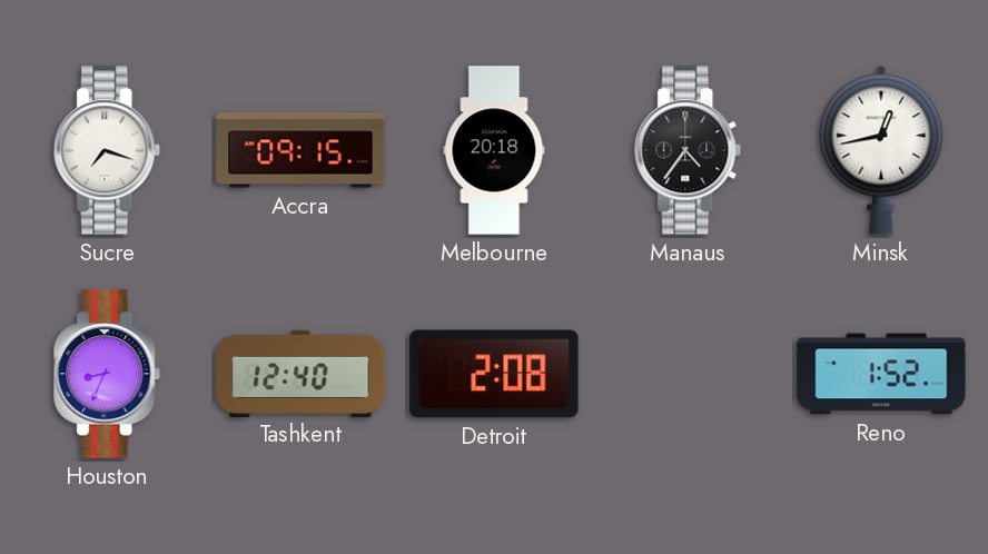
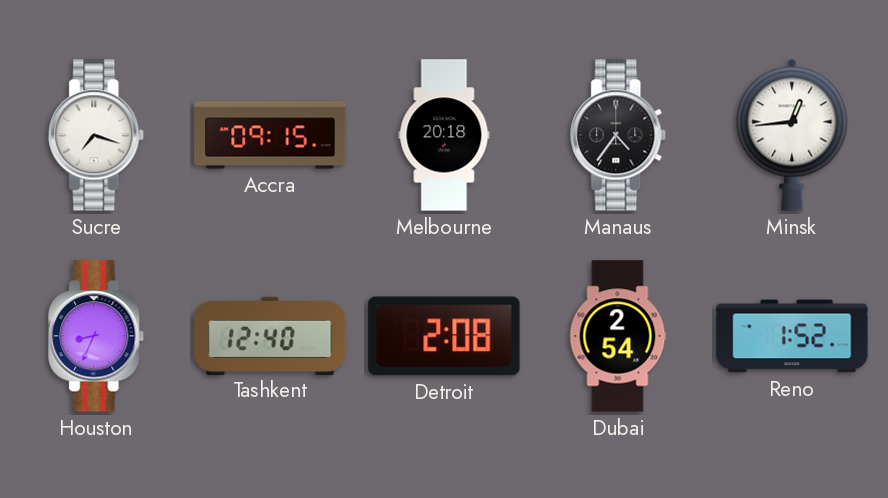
Minsk: 12:43 -> 12:44 (792, 135)
Dubai: none -> 2:54 (618, 336)
